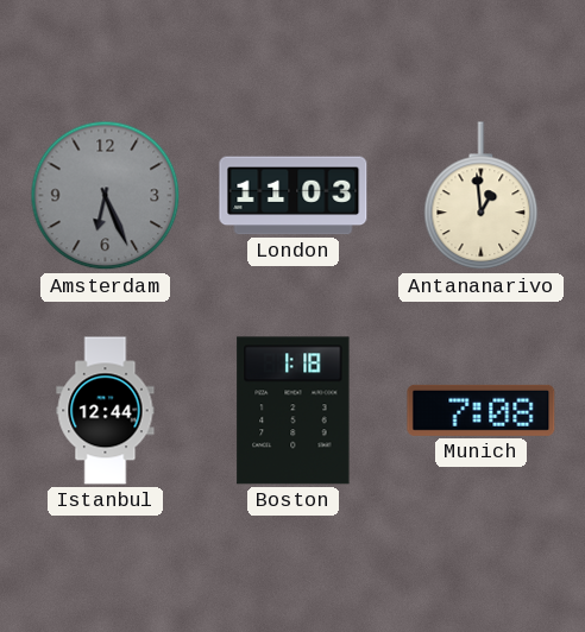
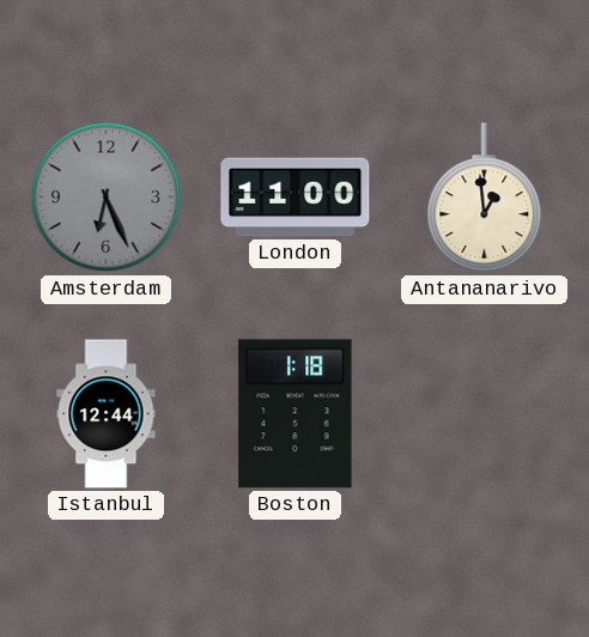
London: 11:03 -> 11:00 (296, 198)
Munich: 7:08 -> none (482, 410)
